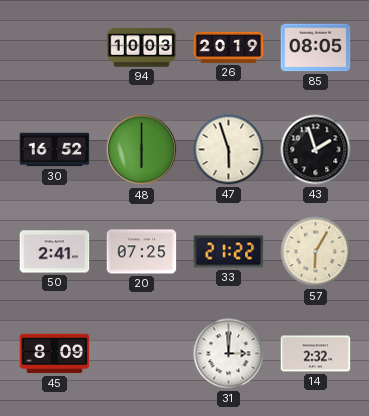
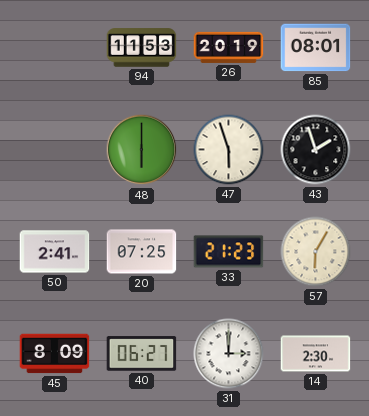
94: 10:03 -> 11:53 (142, 48)
85: 08:05 -> 08:01 (316, 48)
30: 16:52 -> none (55, 150)
33: 21:22 -> 21:23 (229, 252)
40: none -> 06:27 (142, 354)
14: 2:32 -> 2:30 (316, 354)
